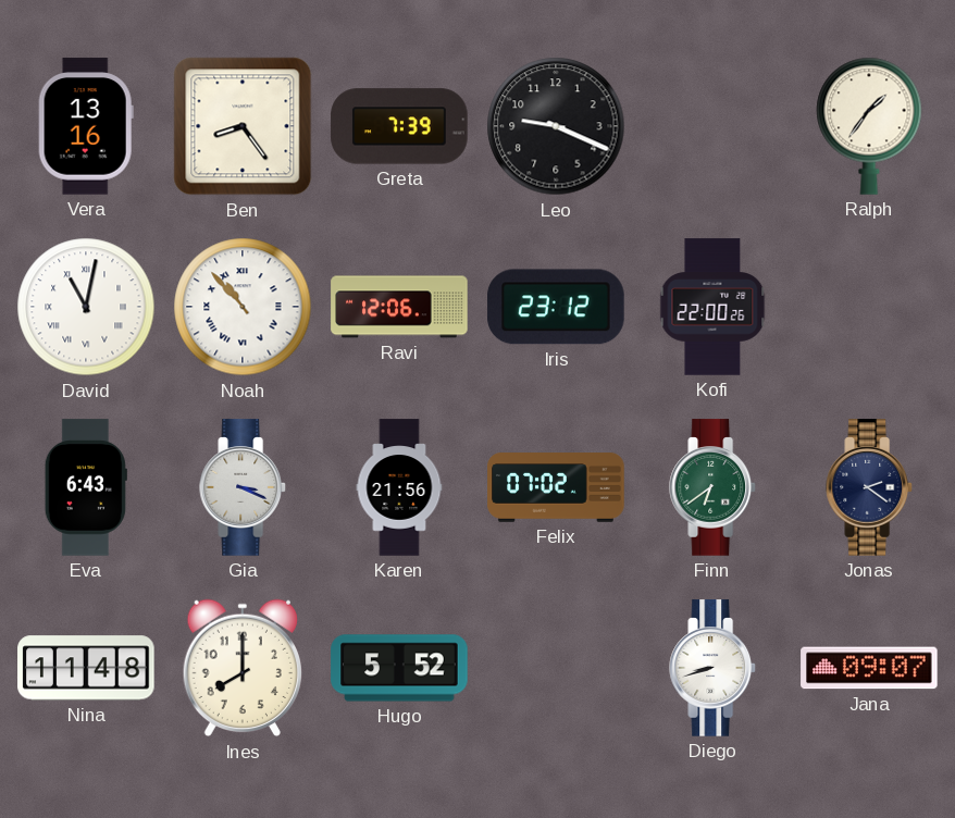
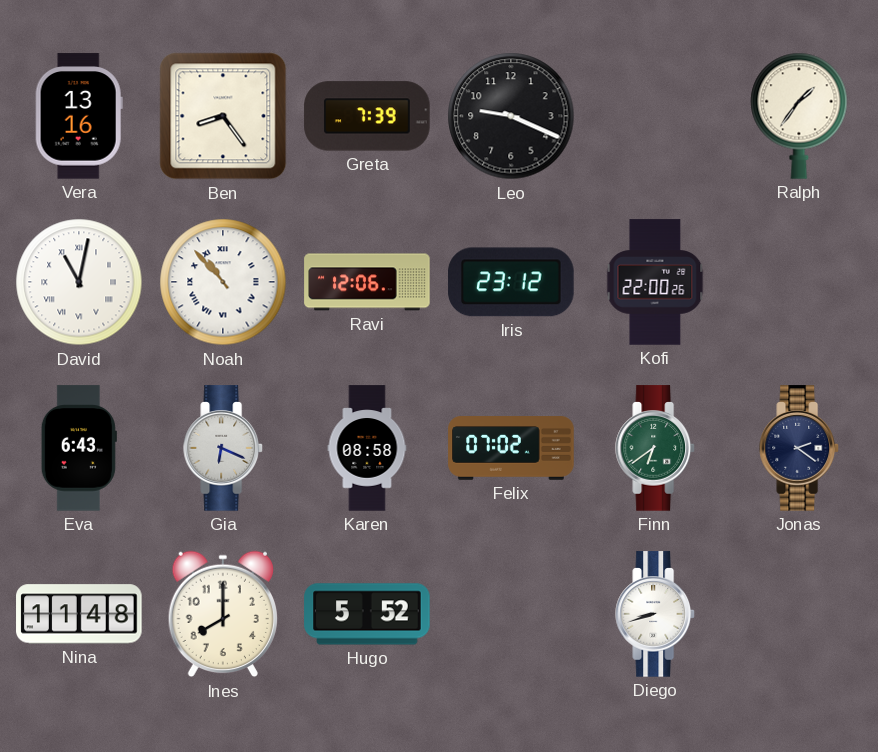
Gia: 3:19 -> 6:19 (224, 448)
Karen: 21:56 -> 08:58 (367, 448)
Jana: 09:07 -> none (869, 668)
